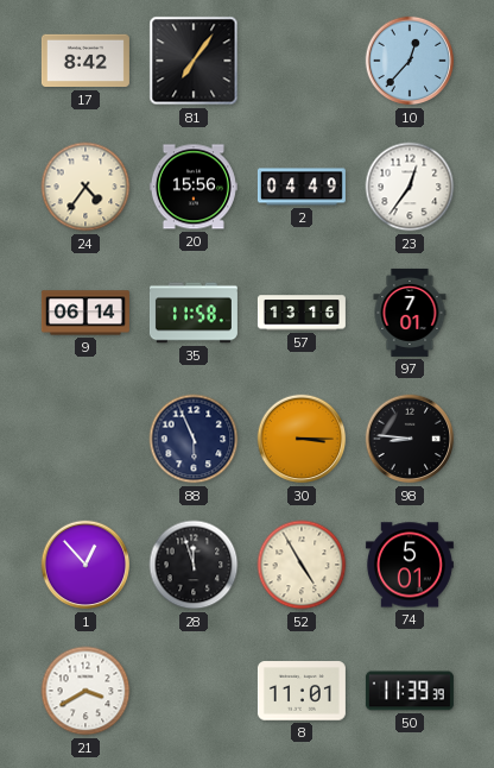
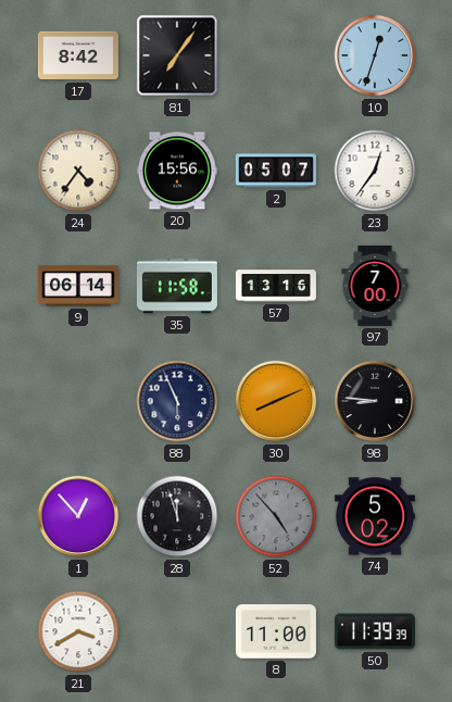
10: 12:37 -> 12:33 (375, 55)
2: 04:49 -> 05:07 (276, 171)
97: 7:01 -> 7:00 (375, 286)
30: 3:15 -> 8:11 (276, 401)
52: 4:55 -> 4:53 (276, 516)
52 dial: cream -> grey (276, 516)
74: 5:01 -> 5:02 (375, 516)
8: 11:01 -> 11:00 (276, 631)
